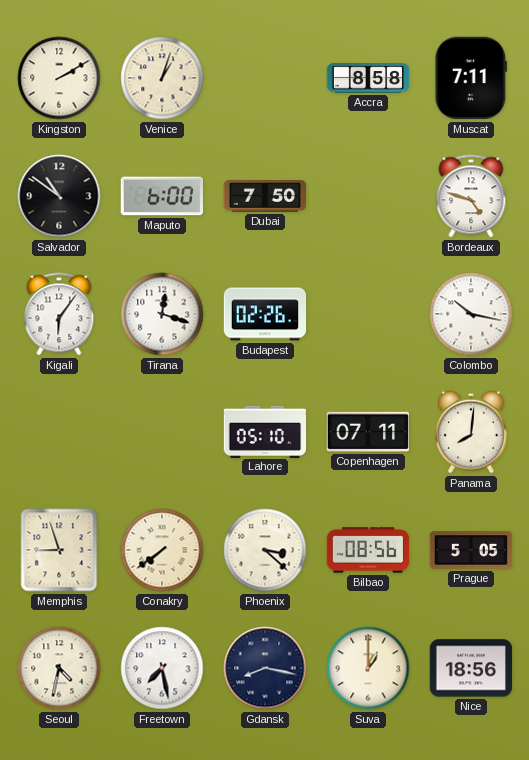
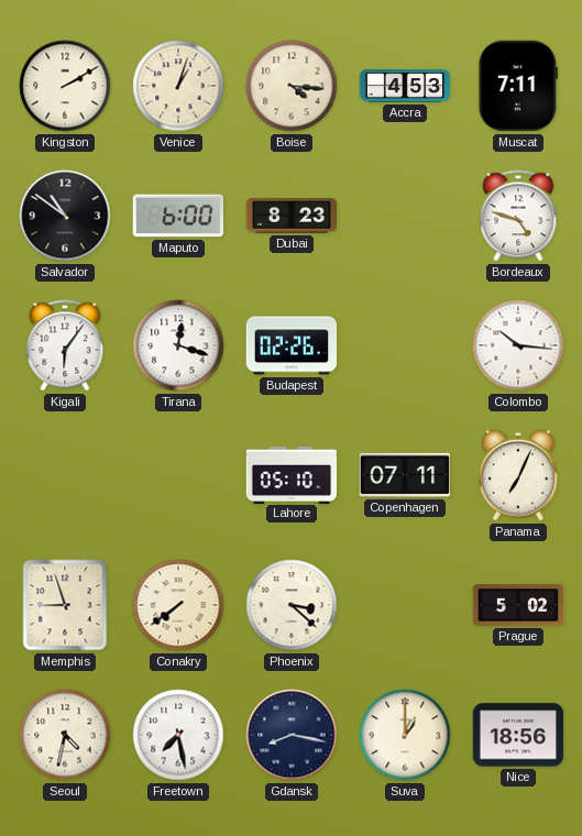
Boise: none -> 4:16 (292, 86)
Accra: 8:58 -> 4:53 (405, 86)
Dubai: 7:50 -> 8:23 (292, 216)
Colombo: 10:17 -> 10:16 (518, 345)
Panama: 8:01 -> 7:04 (519, 475)
Bilbao: 08:56 -> none (368, 550)
Prague: 5:05 -> 5:02 (518, 605)
